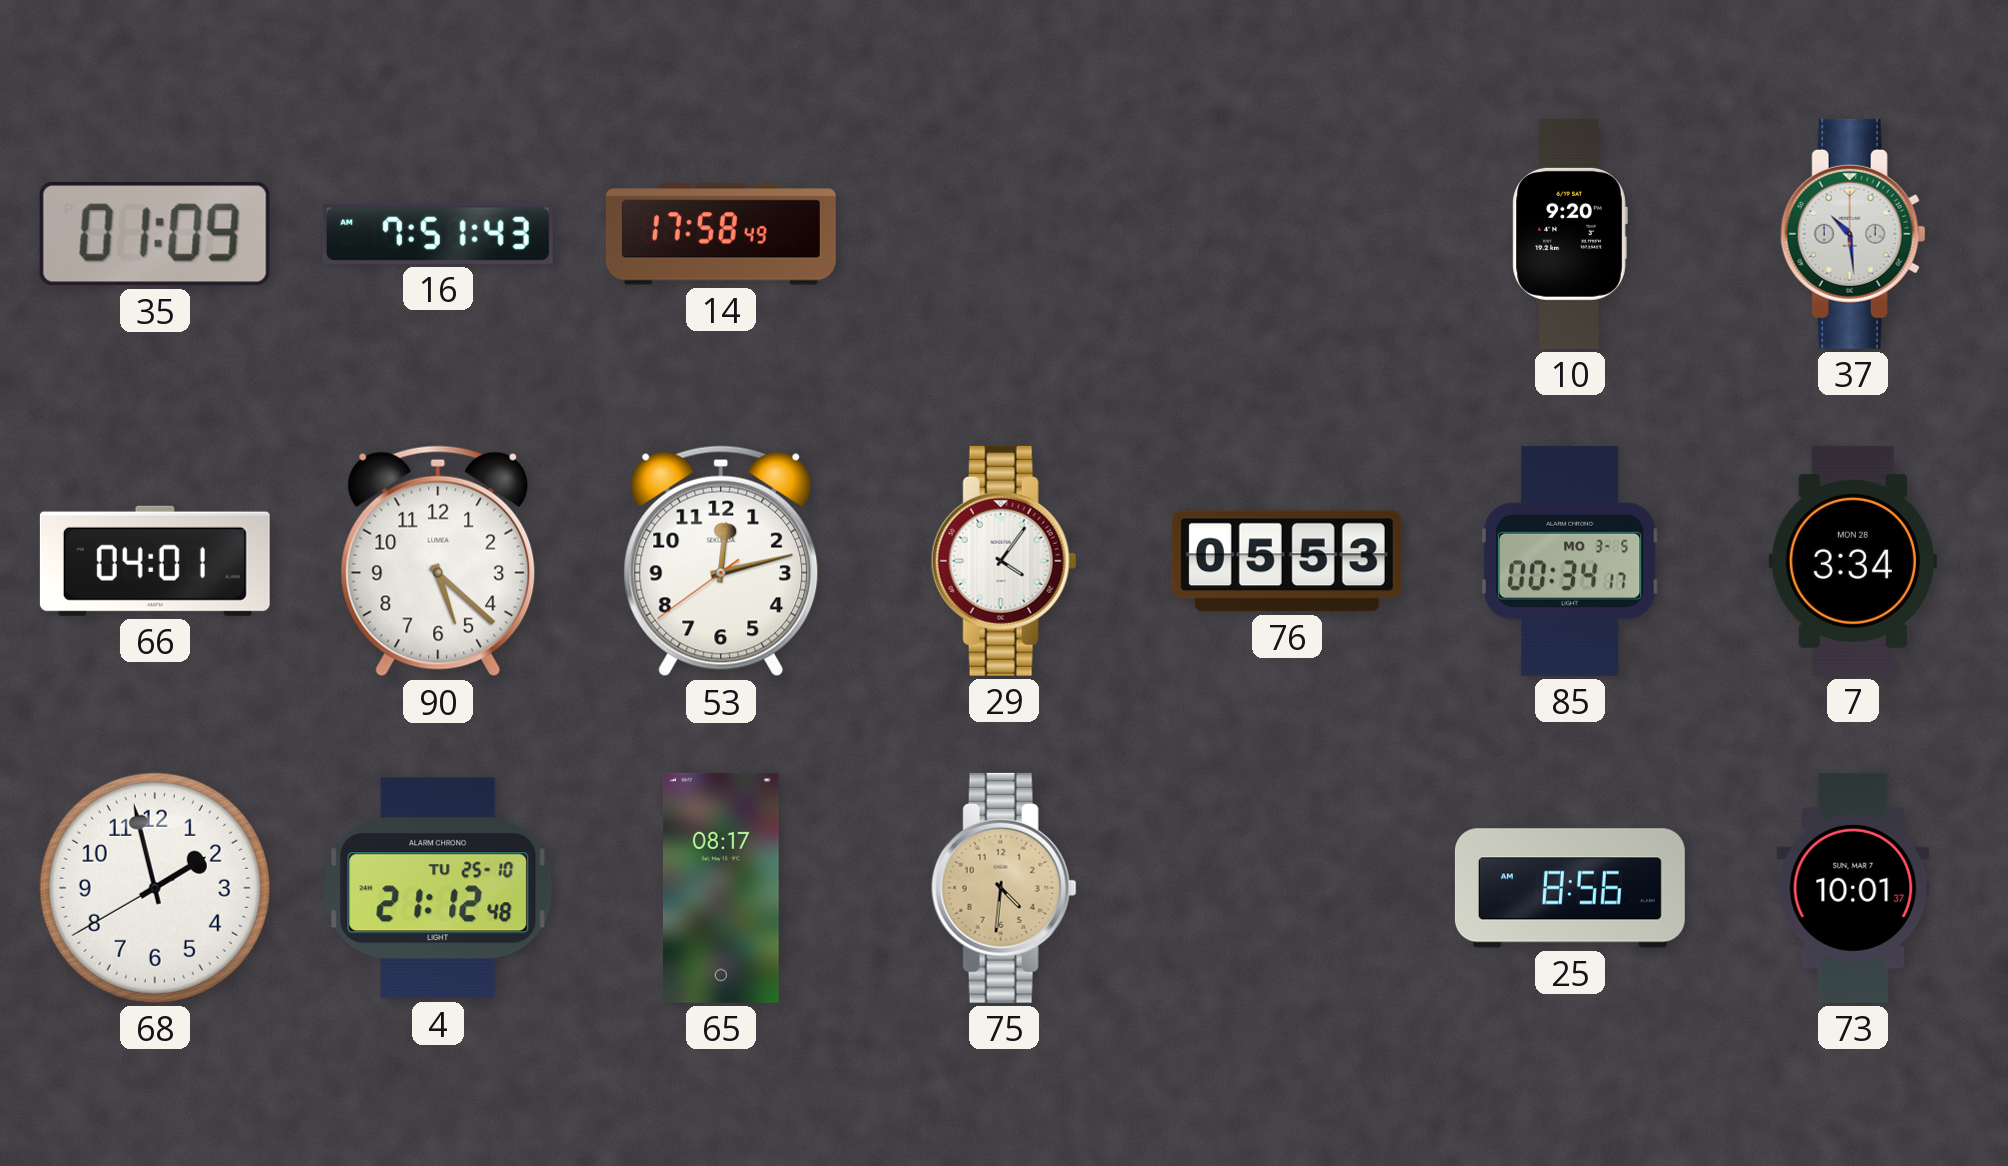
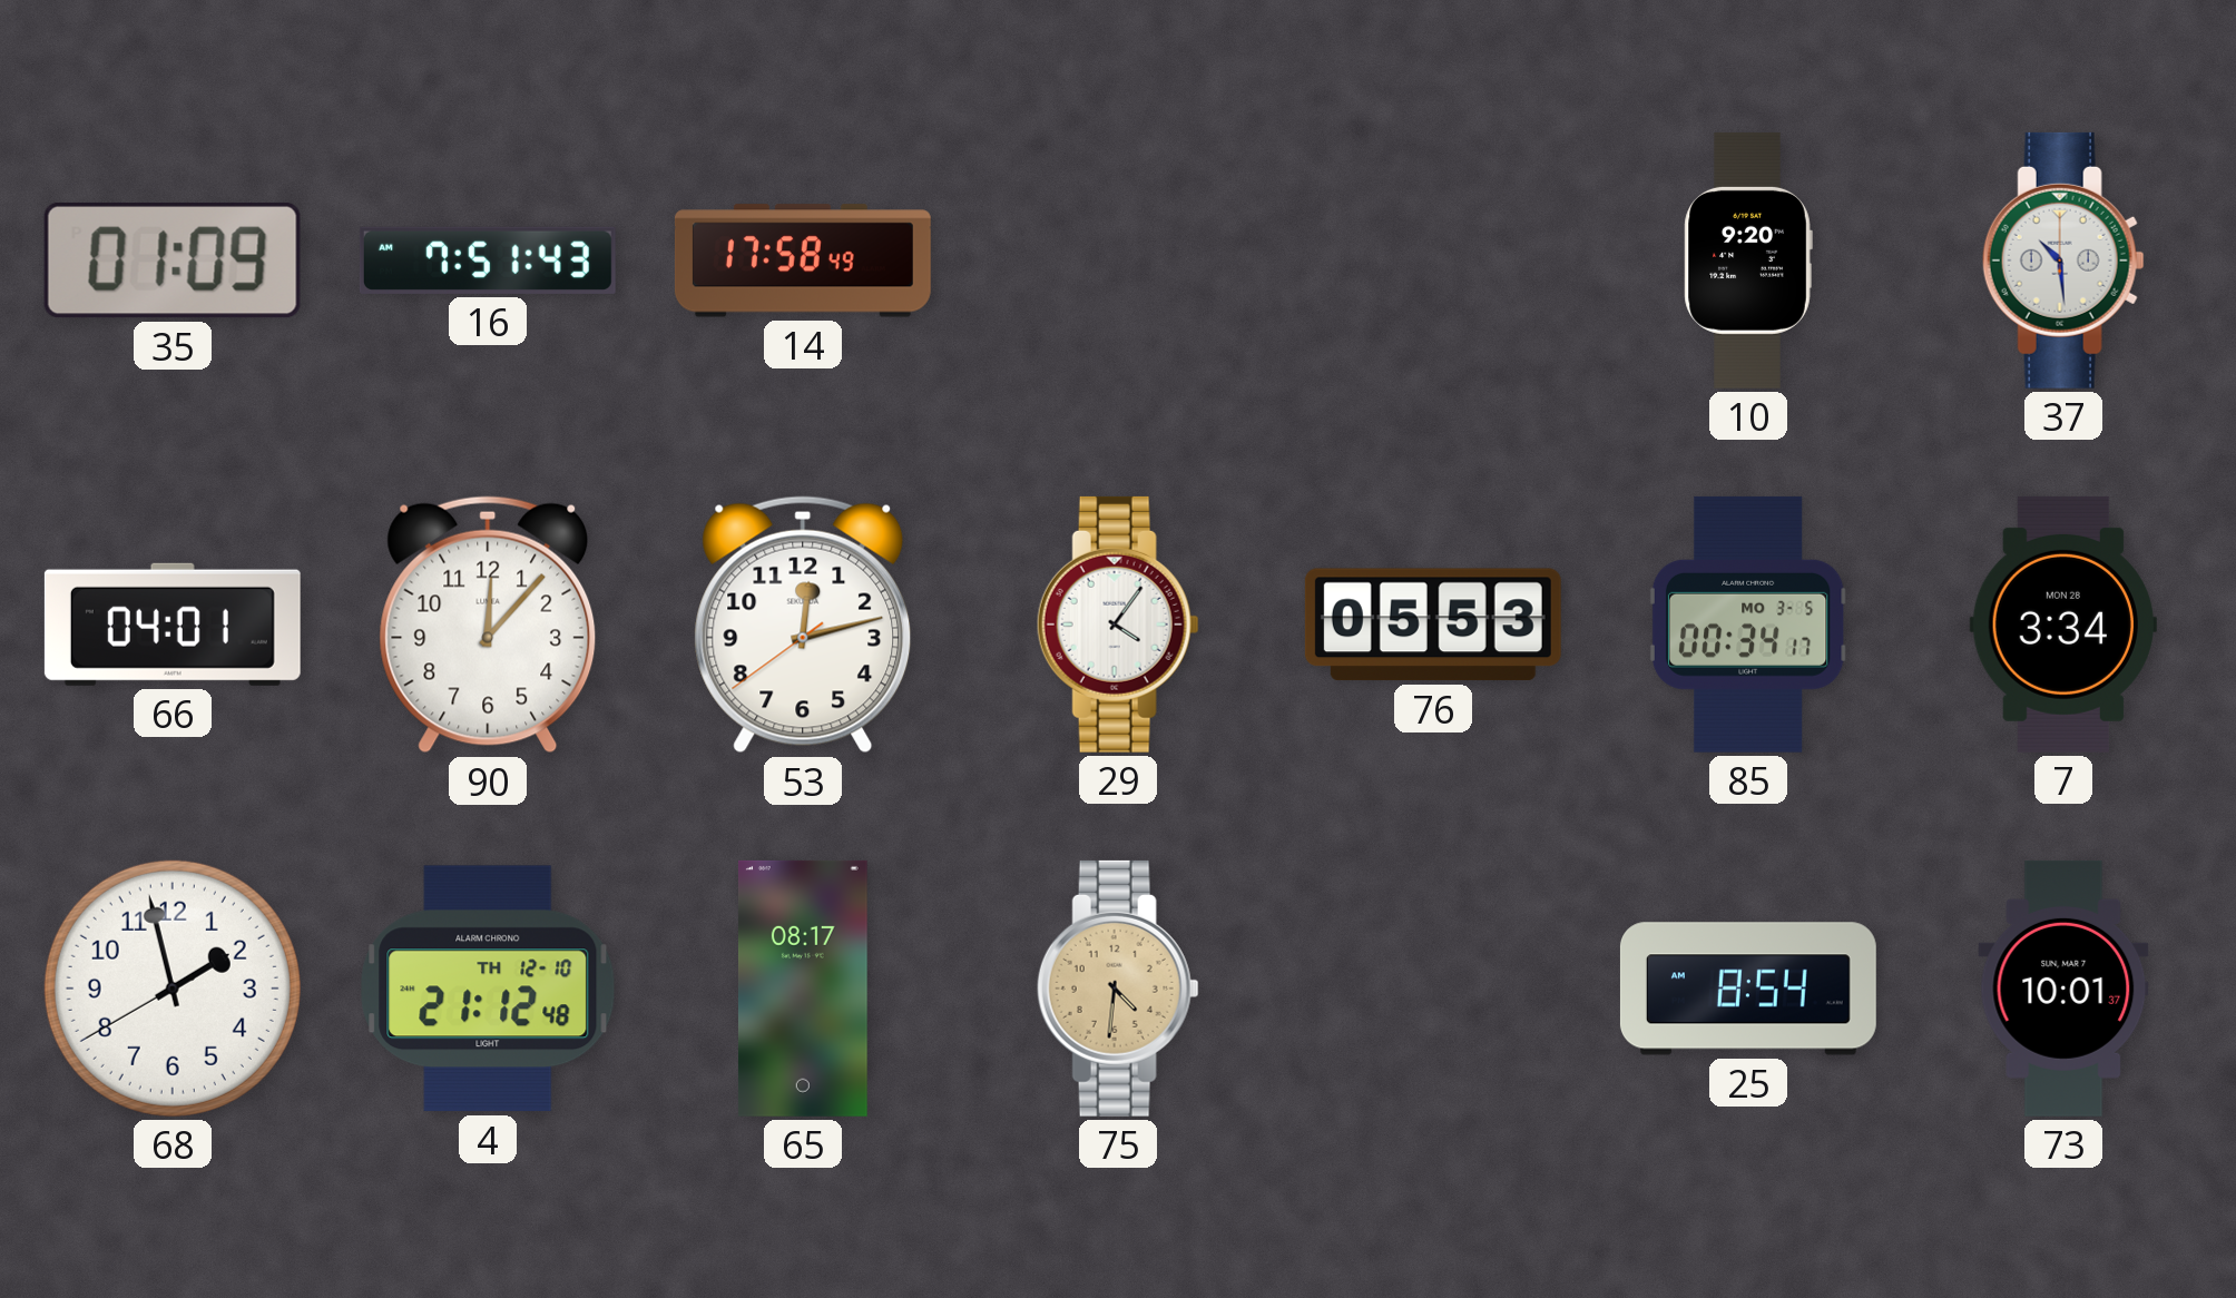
90: 5:22 -> 12:07 (488, 625)
4 date: TU 25-10 -> TH 12-10 (488, 989)
25: 8:56 -> 8:54 (1748, 989)
